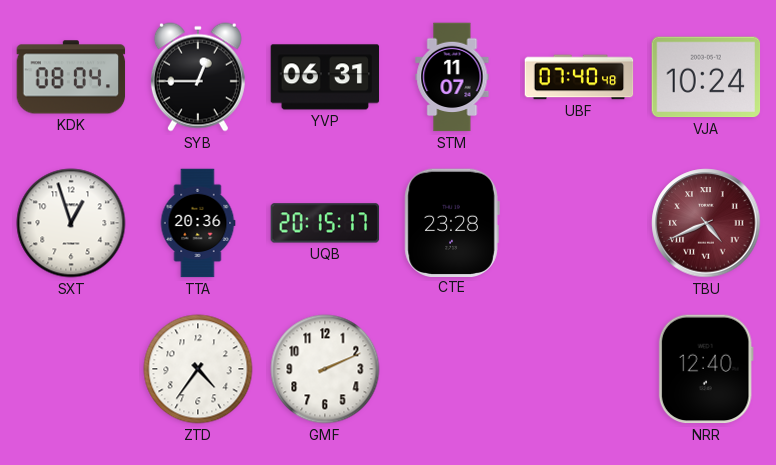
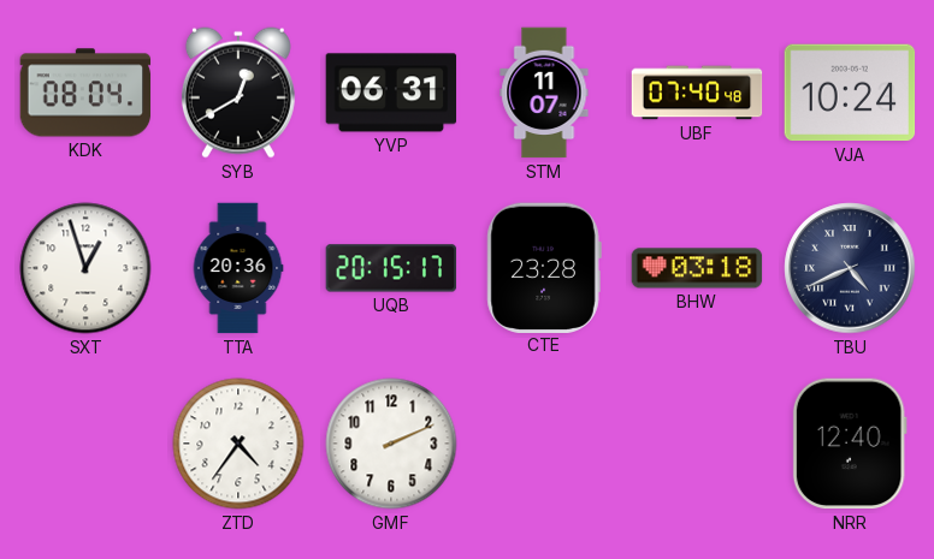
SYB: 12:45 -> 12:40 (238, 93)
BHW: none -> 03:18 (697, 268)
TBU dial: burgundy -> navy (850, 268)
